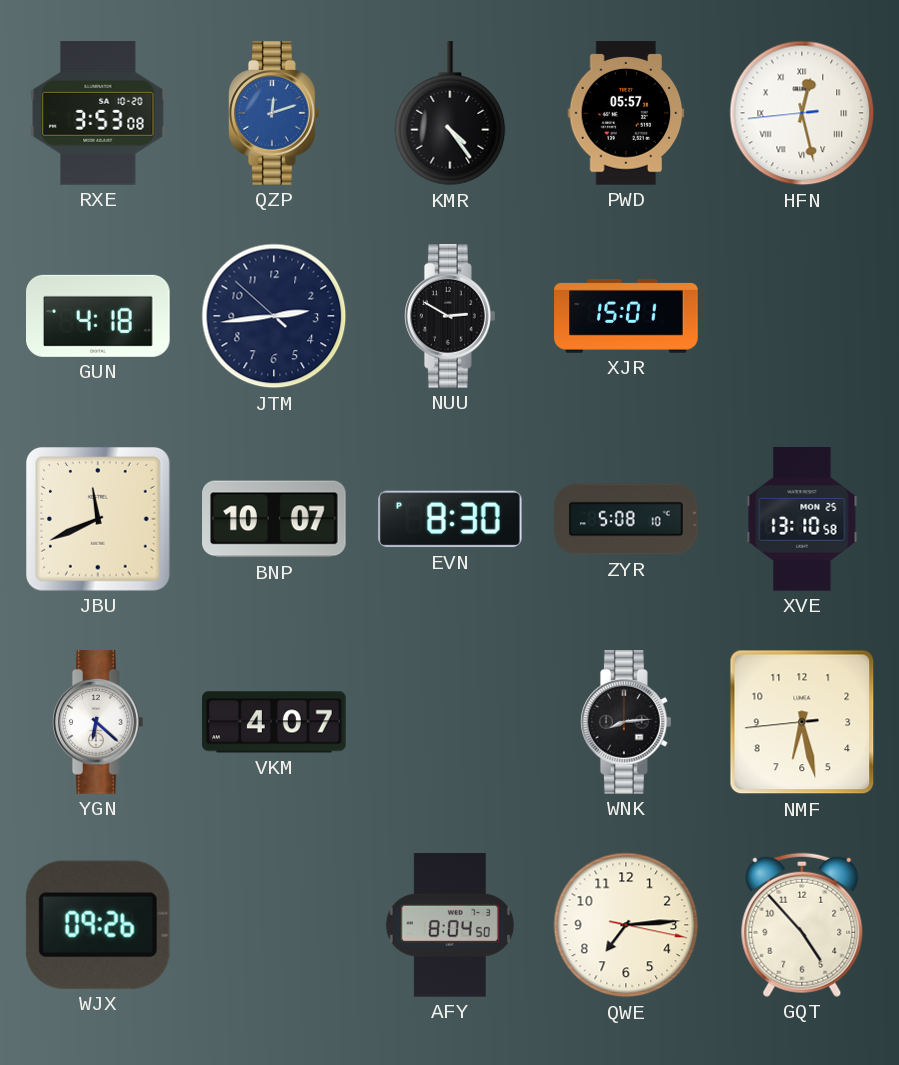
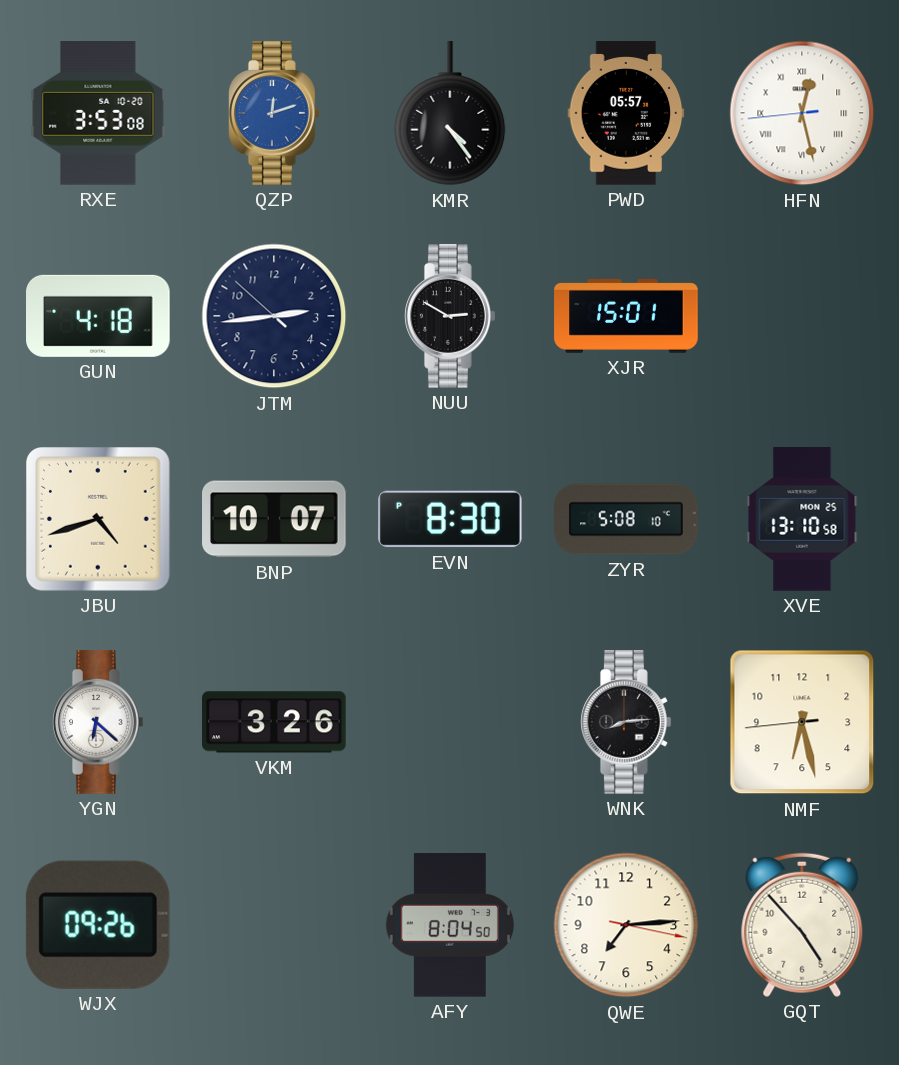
JBU: 11:41 -> 4:42 (99, 520)
VKM: 4:07 -> 3:26 (274, 722)
